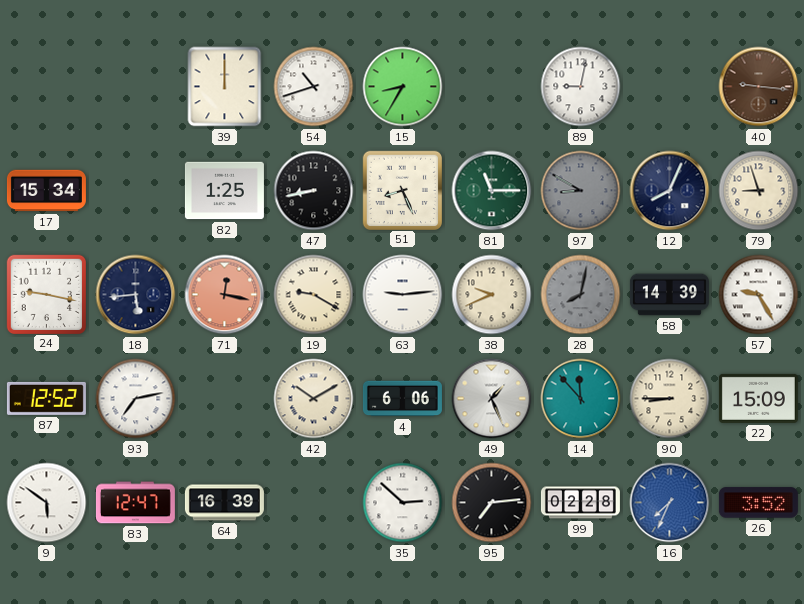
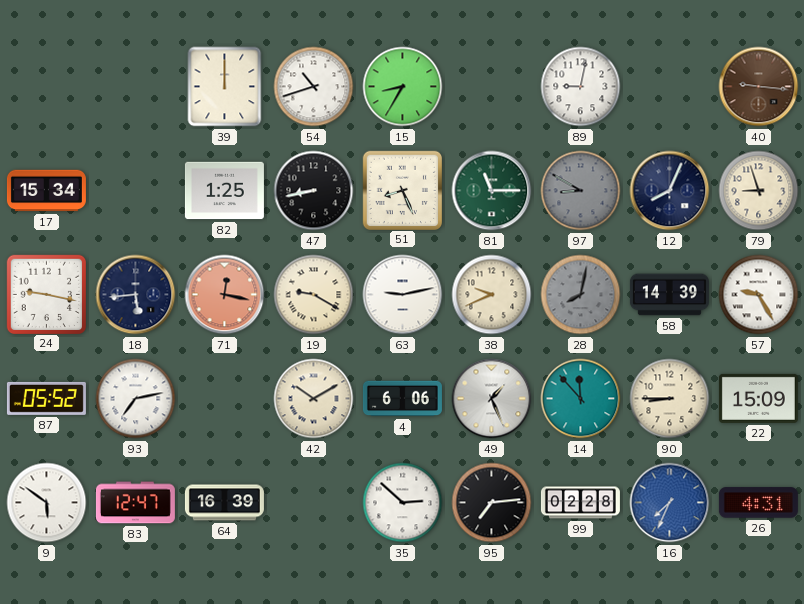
63: 9:14 -> 9:13 (403, 295)
87: 12:52 -> 05:52 (46, 398)
26: 3:52 -> 4:31 (758, 503)
